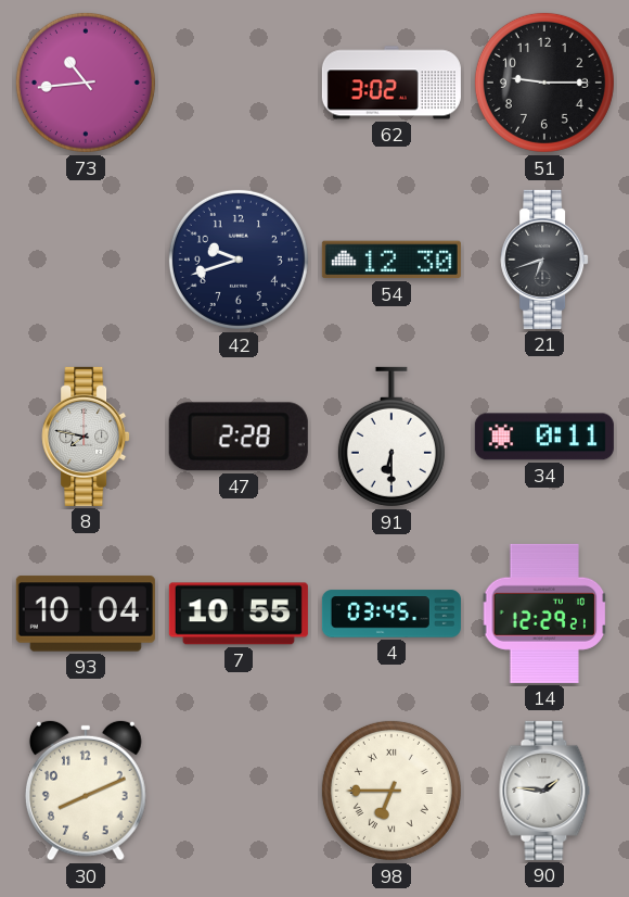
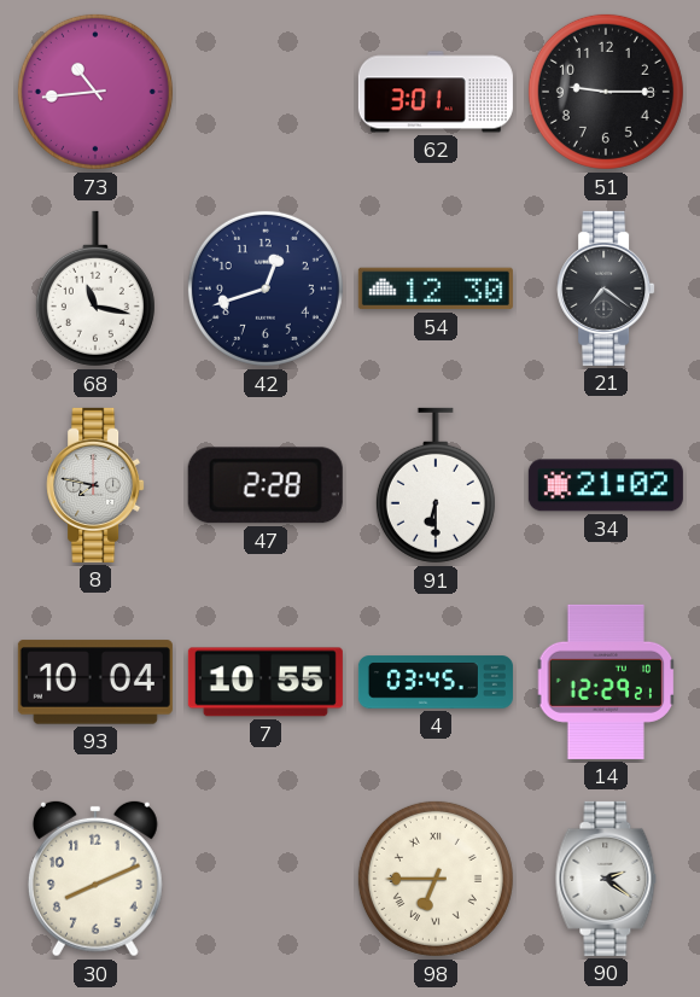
62: 3:02 -> 3:01 (436, 92)
68: none -> 11:17 (95, 288)
42: 9:42 -> 12:42 (266, 288)
21: 6:42 -> 7:21 (606, 288)
34: 0:11 -> 21:02 (606, 485)
90: 1:46 -> 2:21 (606, 879)
